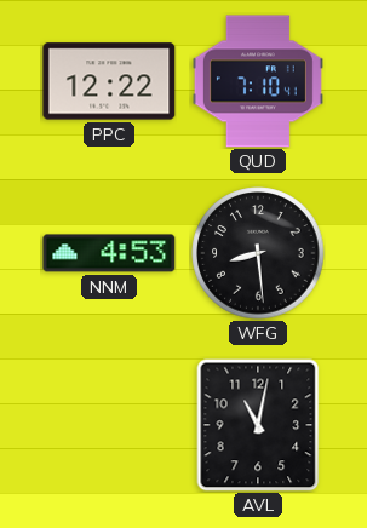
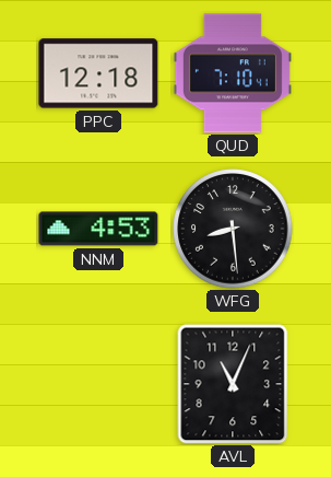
PPC: 12:22 -> 12:18 (98, 73)
AVL: 11:02 -> 11:04 (233, 384)
